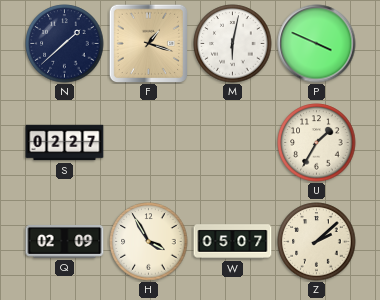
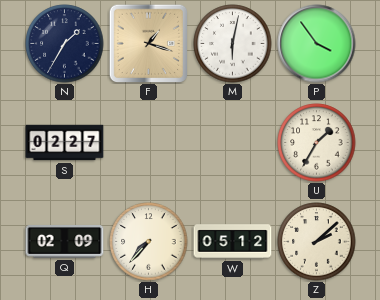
N: 1:38 -> 1:35 (65, 44)
P: 3:49 -> 3:54 (317, 44)
H: 3:55 -> 7:37 (149, 242)
W: 05:07 -> 05:12 (233, 242)
